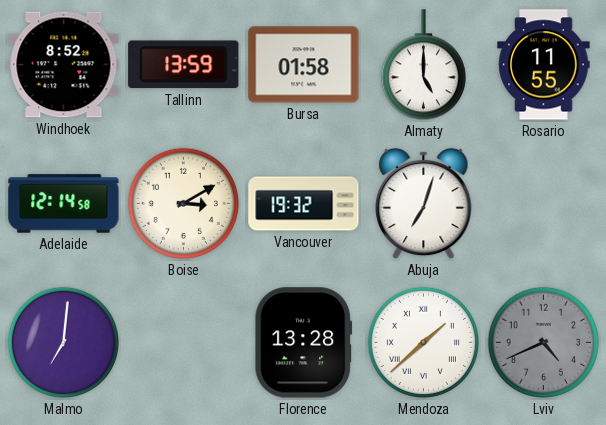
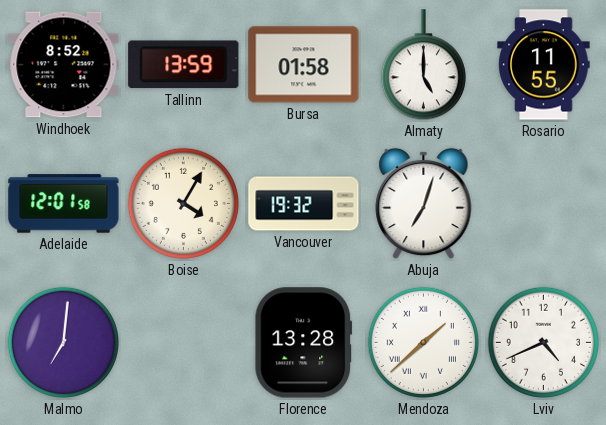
Adelaide: 12:14 -> 12:01 (64, 204)
Boise: 3:10 -> 4:05 (183, 203)
Lviv dial: grey -> white (543, 342)
